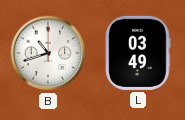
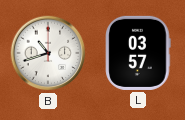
L: 03:49 -> 03:57 (138, 53)
